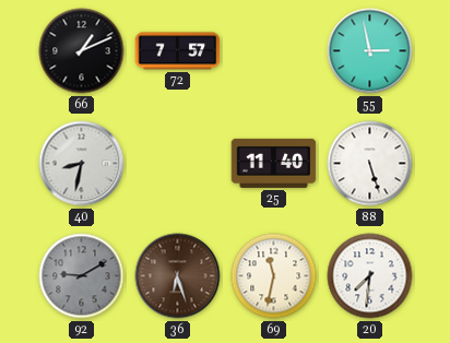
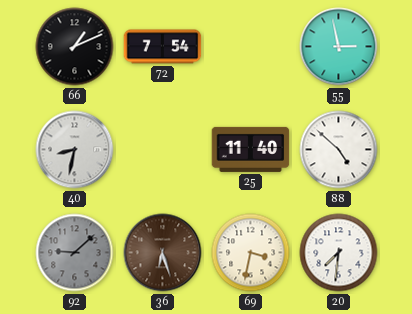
72: 7:57 -> 7:54 (163, 47)
88: 5:27 -> 4:52 (339, 150)
92: 9:10 -> 9:08 (75, 253)
69: 11:32 -> 3:32 (251, 253)
